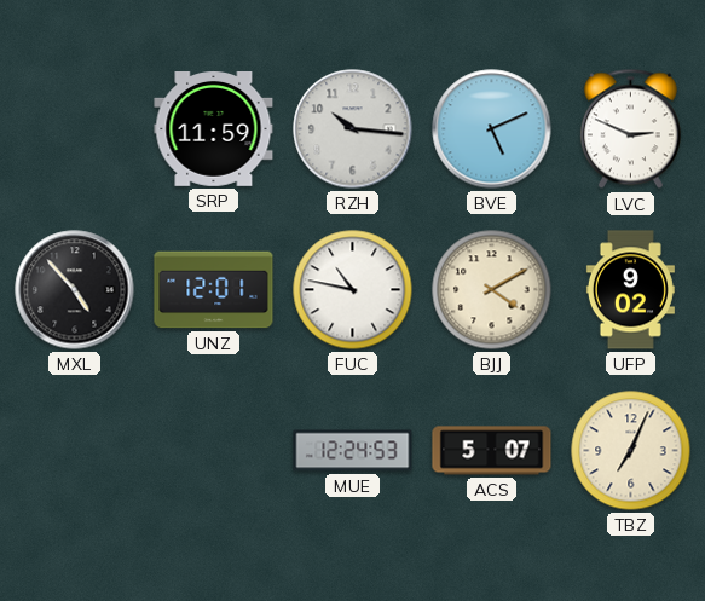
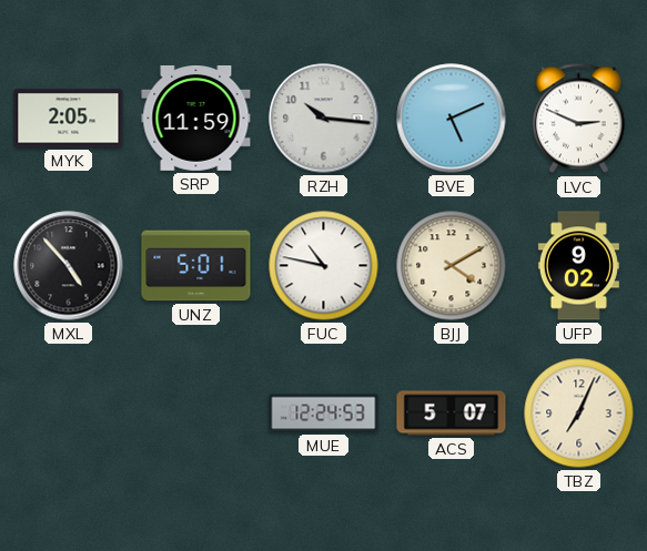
MYK: none -> 2:05 (69, 119)
UNZ: 12:01 -> 5:01 (196, 266)
